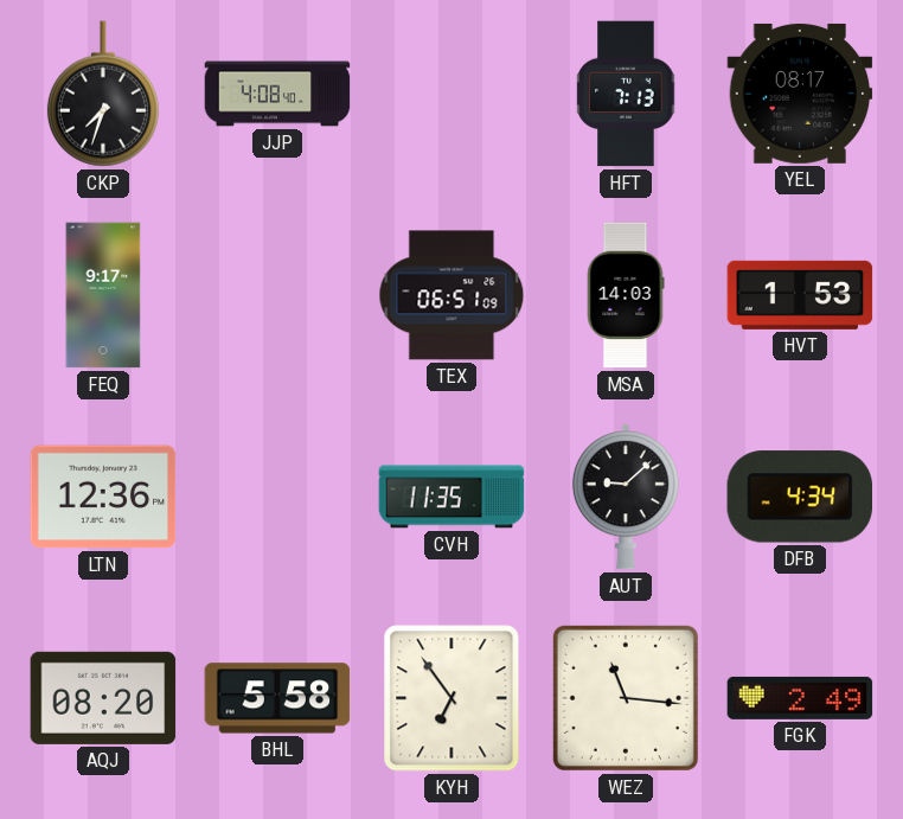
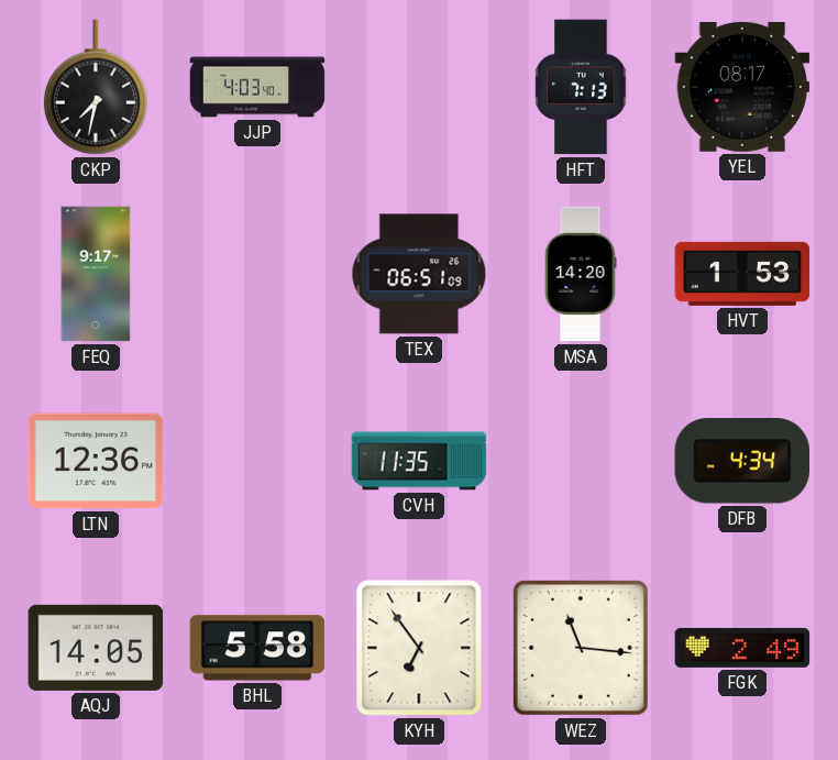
CKP: 7:33 -> 7:32 (96, 87)
JJP: 4:08 -> 4:03 (257, 87)
MSA: 14:03 -> 14:20 (581, 274)
AUT: 9:08 -> none (626, 497)
AQJ: 08:20 -> 14:05 (96, 648)
